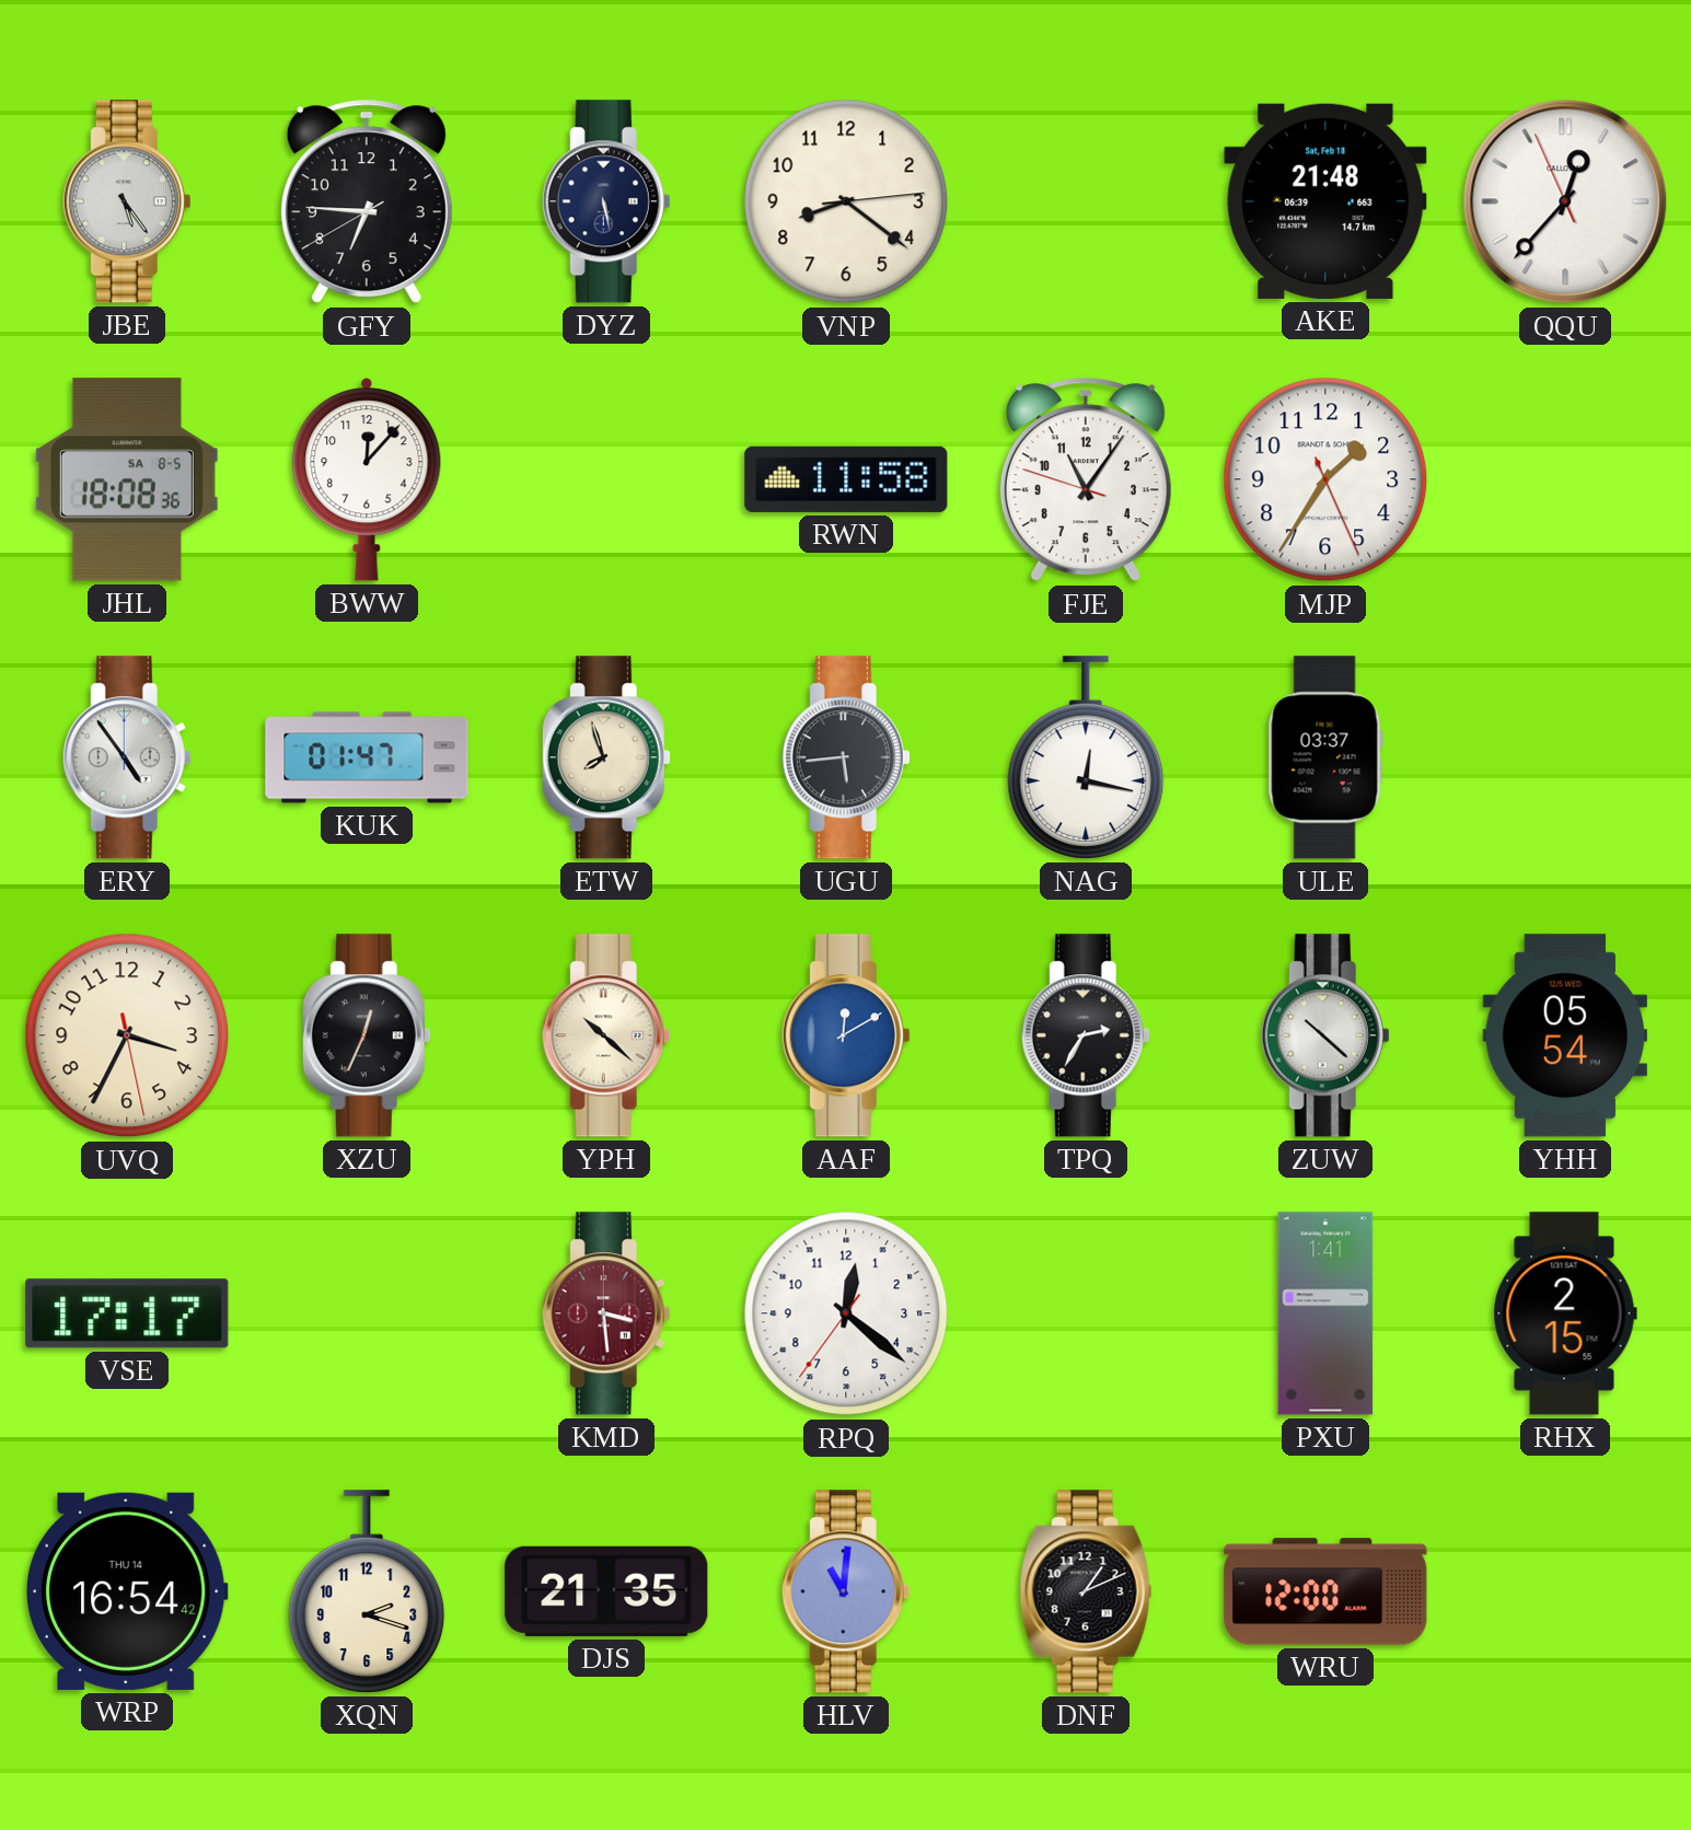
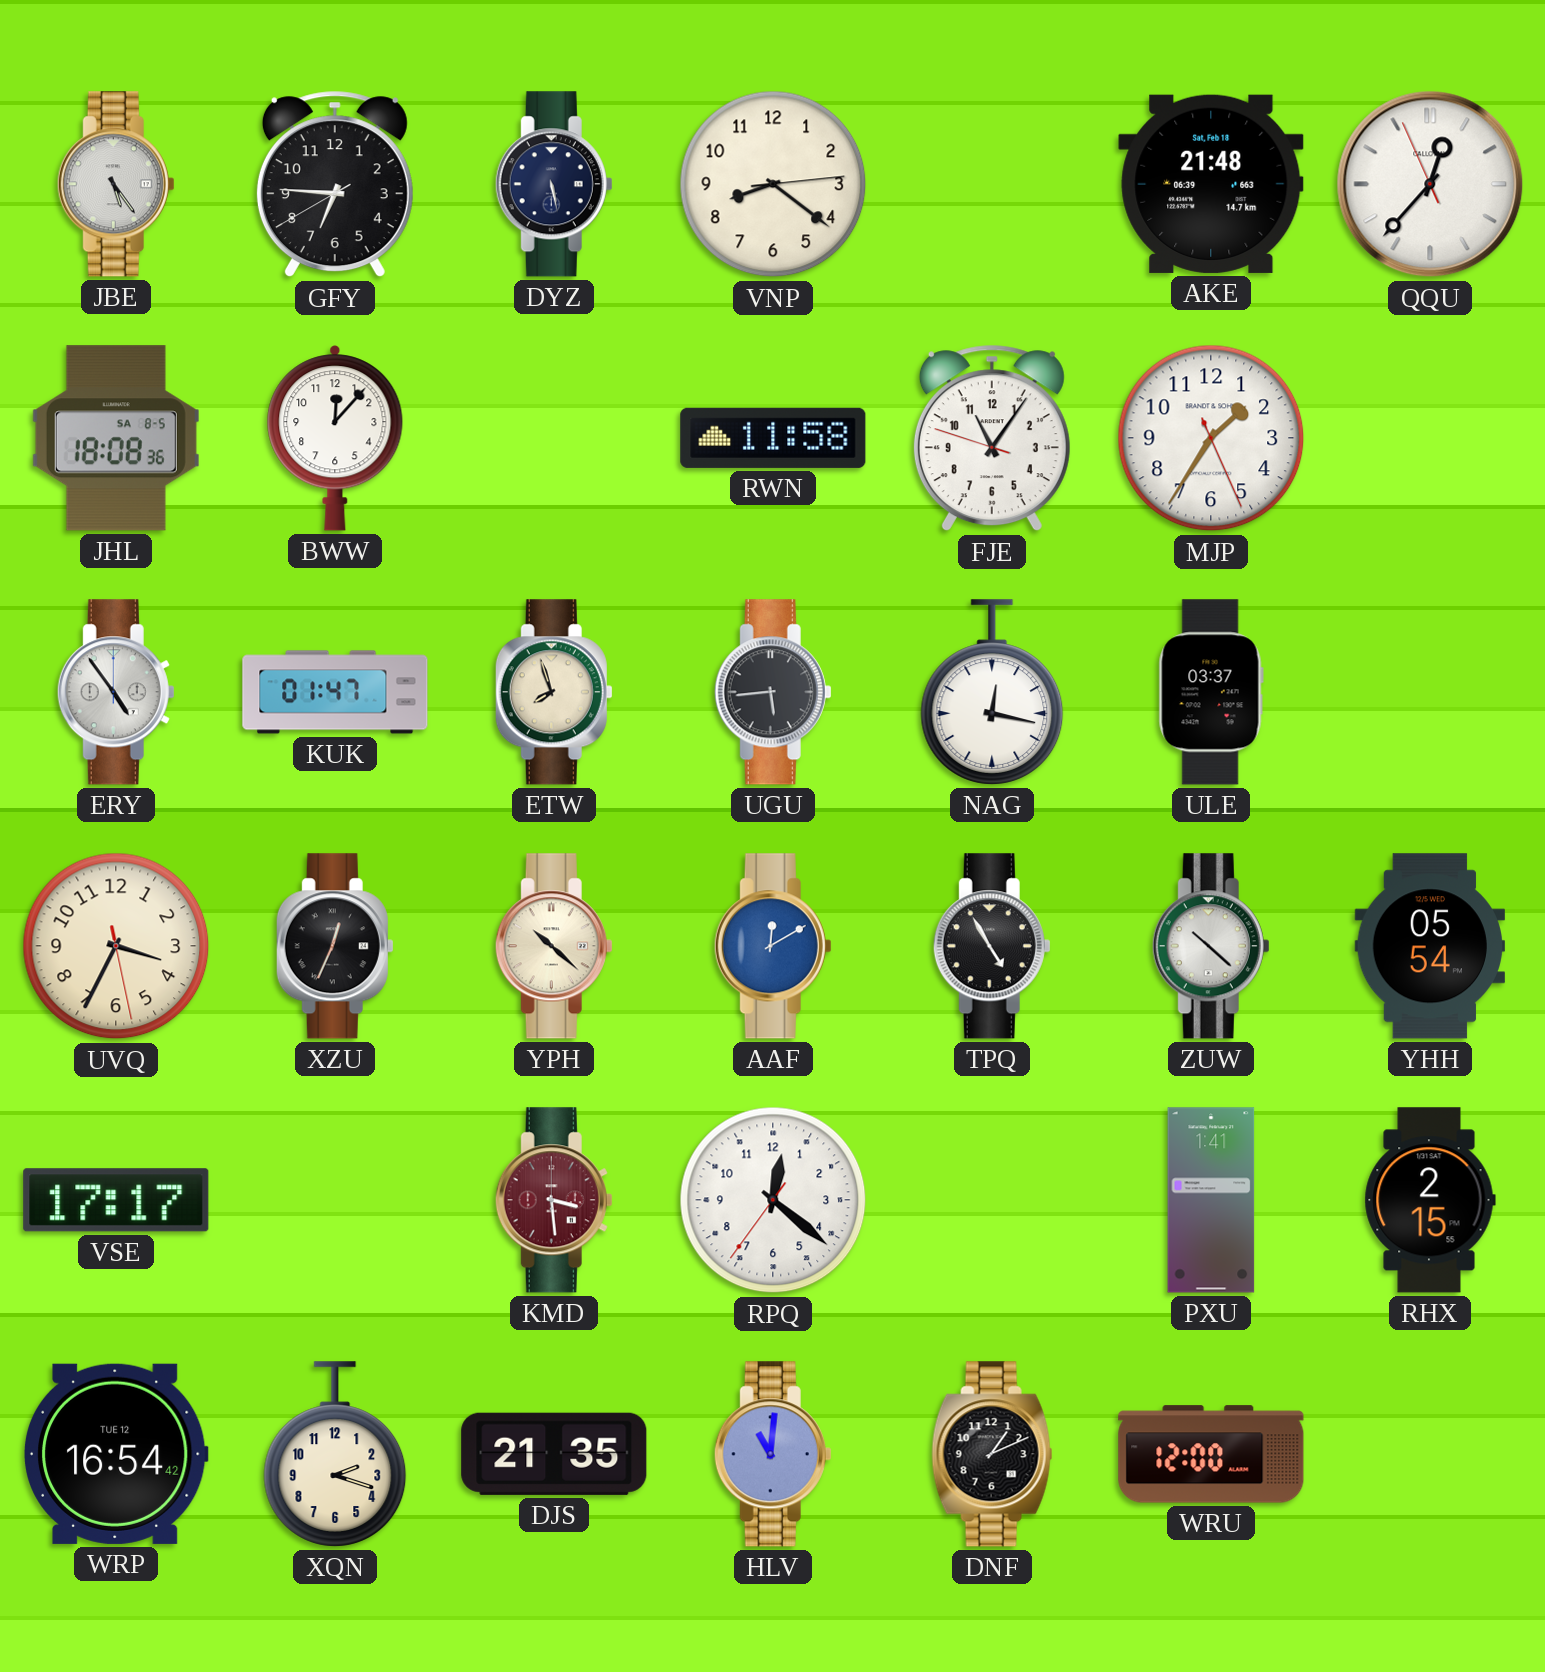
TPQ: 2:35 -> 4:55 (992, 946)
WRP date: THU 14 -> TUE 12 (116, 1454)
